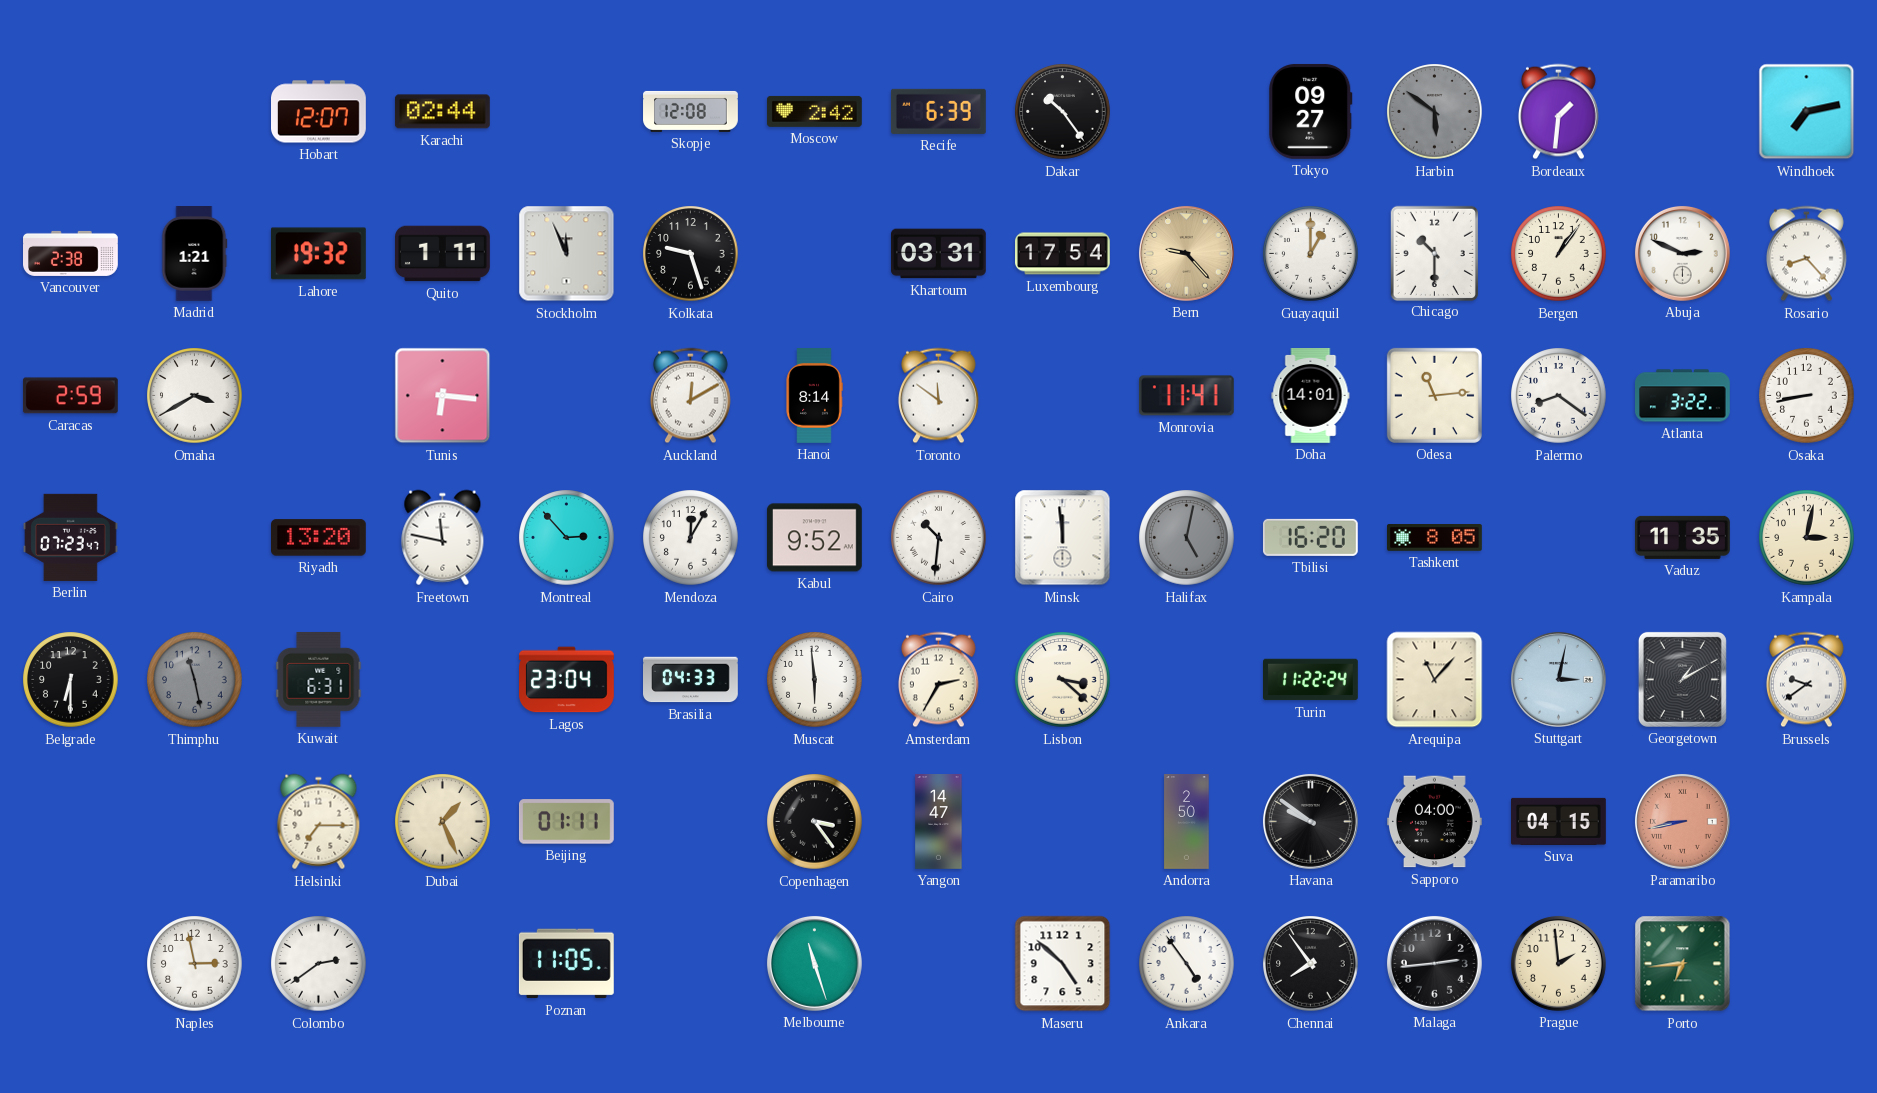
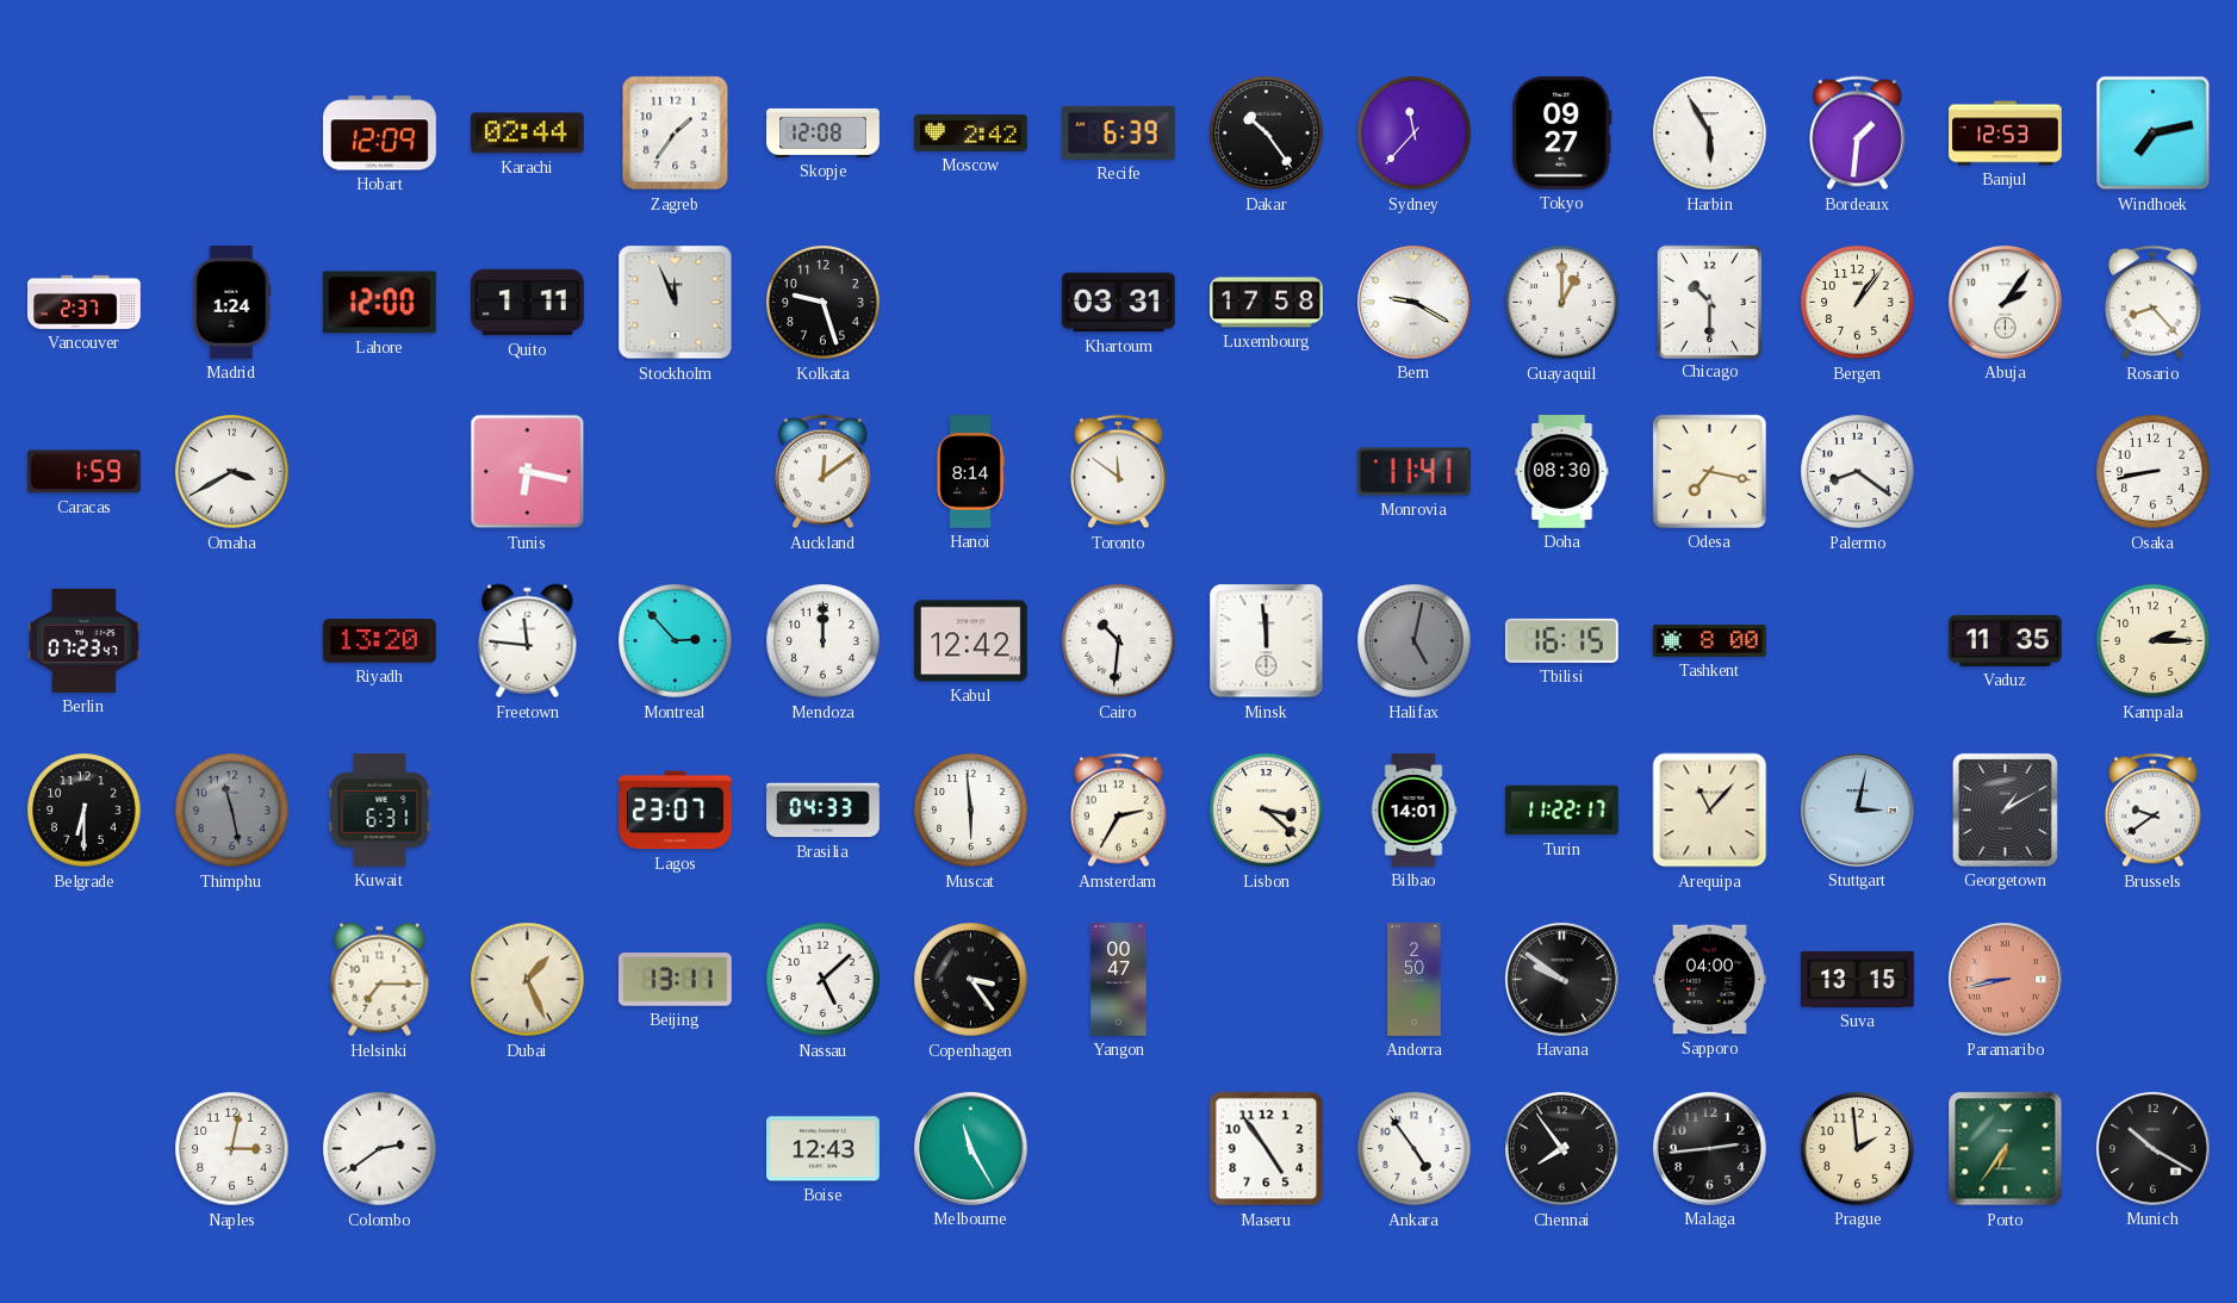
Hobart: 12:07 -> 12:09 (380, 134)
Zagreb: none -> 1:36 (676, 134)
Sydney: none -> 11:37 (1415, 134)
Harbin: 5:51 -> 5:55 (1710, 134)
Harbin dial: grey -> white (1710, 134)
Banjul: none -> 12:53 (2006, 134)
Vancouver: 2:38 -> 2:37 (85, 302)
Madrid: 1:21 -> 1:24 (231, 303)
Lahore: 19:32 -> 12:00 (379, 303)
Luxembourg: 17:54 -> 17:58 (1267, 303)
Bern: 9:23 -> 9:20 (1413, 302)
Bern dial: champagne -> white (1413, 302)
Abuja: 2:49 -> 2:06 (2005, 302)
Caracas: 2:59 -> 1:59 (83, 472)
Tunis: 6:16 -> 6:17 (528, 472)
Auckland: 12:10 -> 12:09 (822, 472)
Doha: 14:01 -> 08:30 (1562, 472)
Odesa: 11:14 -> 7:17 (1709, 471)
Atlanta: 3:22 -> none (1683, 396)
Freetown: 11:47 -> 11:46 (528, 641)
Mendoza: 12:05 -> 12:00 (824, 641)
Kabul: 9:52 -> 12:42 (970, 641)
Tbilisi: 16:20 -> 16:15 (1561, 640)
Tashkent: 8:05 -> 8:00 (1710, 641)
Kampala: 3:02 -> 2:15 (2154, 641)
Lagos: 23:04 -> 23:07 (676, 811)
Bilbao: none -> 14:01 (1413, 811)
Turin: 11:22:24 -> 11:22:17 (1562, 811)
Beijing: 01:11 -> 13:11 (675, 980)
Nassau: none -> 5:08 (824, 980)
Yangon: 14:47 -> 00:47 (1119, 980)
Suva: 04:15 -> 13:15 (1858, 979)
Naples: 2:58 -> 3:02 (232, 1149)
Poznan: 11:05 -> none (566, 964)
Boise: none -> 12:43 (824, 1149)
Melbourne: 11:27 -> 11:25 (970, 1148)
Maseru: 4:52 -> 4:54 (1267, 1149)
Porto: 6:44 -> 6:36 (2006, 1149)
Munich: none -> 10:20 (2152, 1148)
